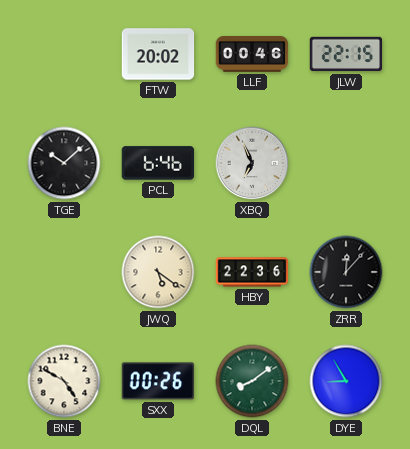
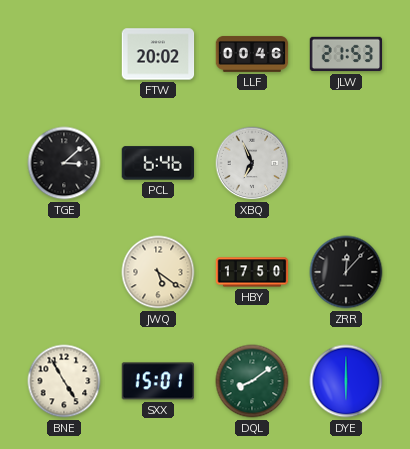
JLW: 22:15 -> 21:53 (346, 54)
TGE: 10:08 -> 3:08 (64, 163)
HBY: 22:36 -> 17:50 (252, 272)
BNE: 4:50 -> 4:55 (64, 381)
SXX: 00:26 -> 15:01 (157, 381)
DYE: 8:55 -> 6:00 (346, 381)
